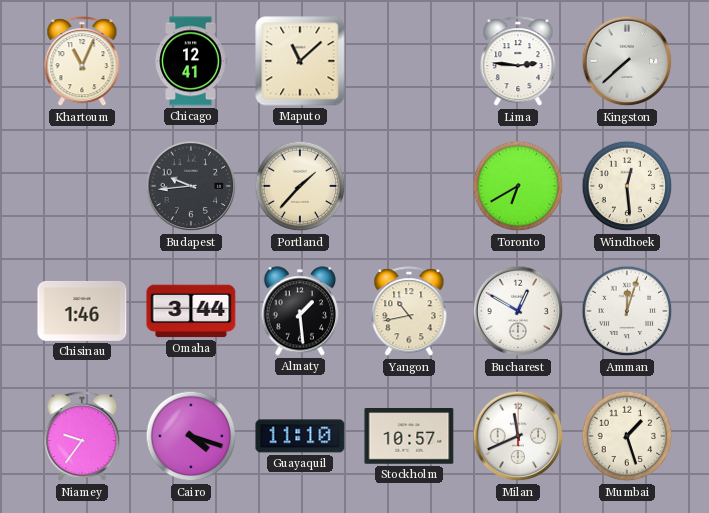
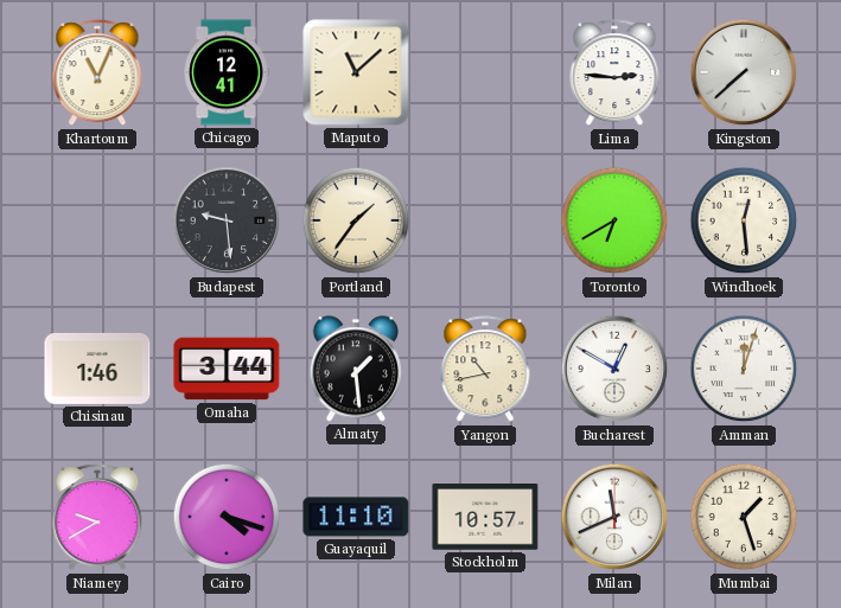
Budapest: 9:44 -> 9:29 (227, 220)
Portland: 1:37 -> 1:36 (356, 220)
Niamey: 9:36 -> 9:40 (97, 518)
